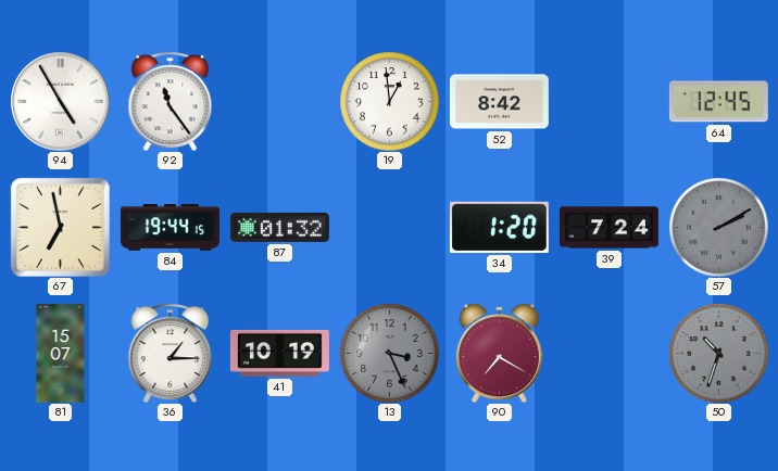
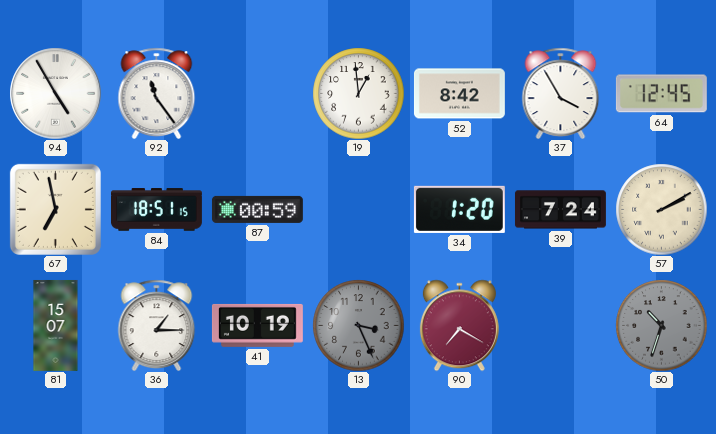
37: none -> 3:55 (561, 93)
84: 19:44 -> 18:51 (156, 210)
87: 01:32 -> 00:59 (257, 209)
57 dial: grey -> cream (661, 209)
